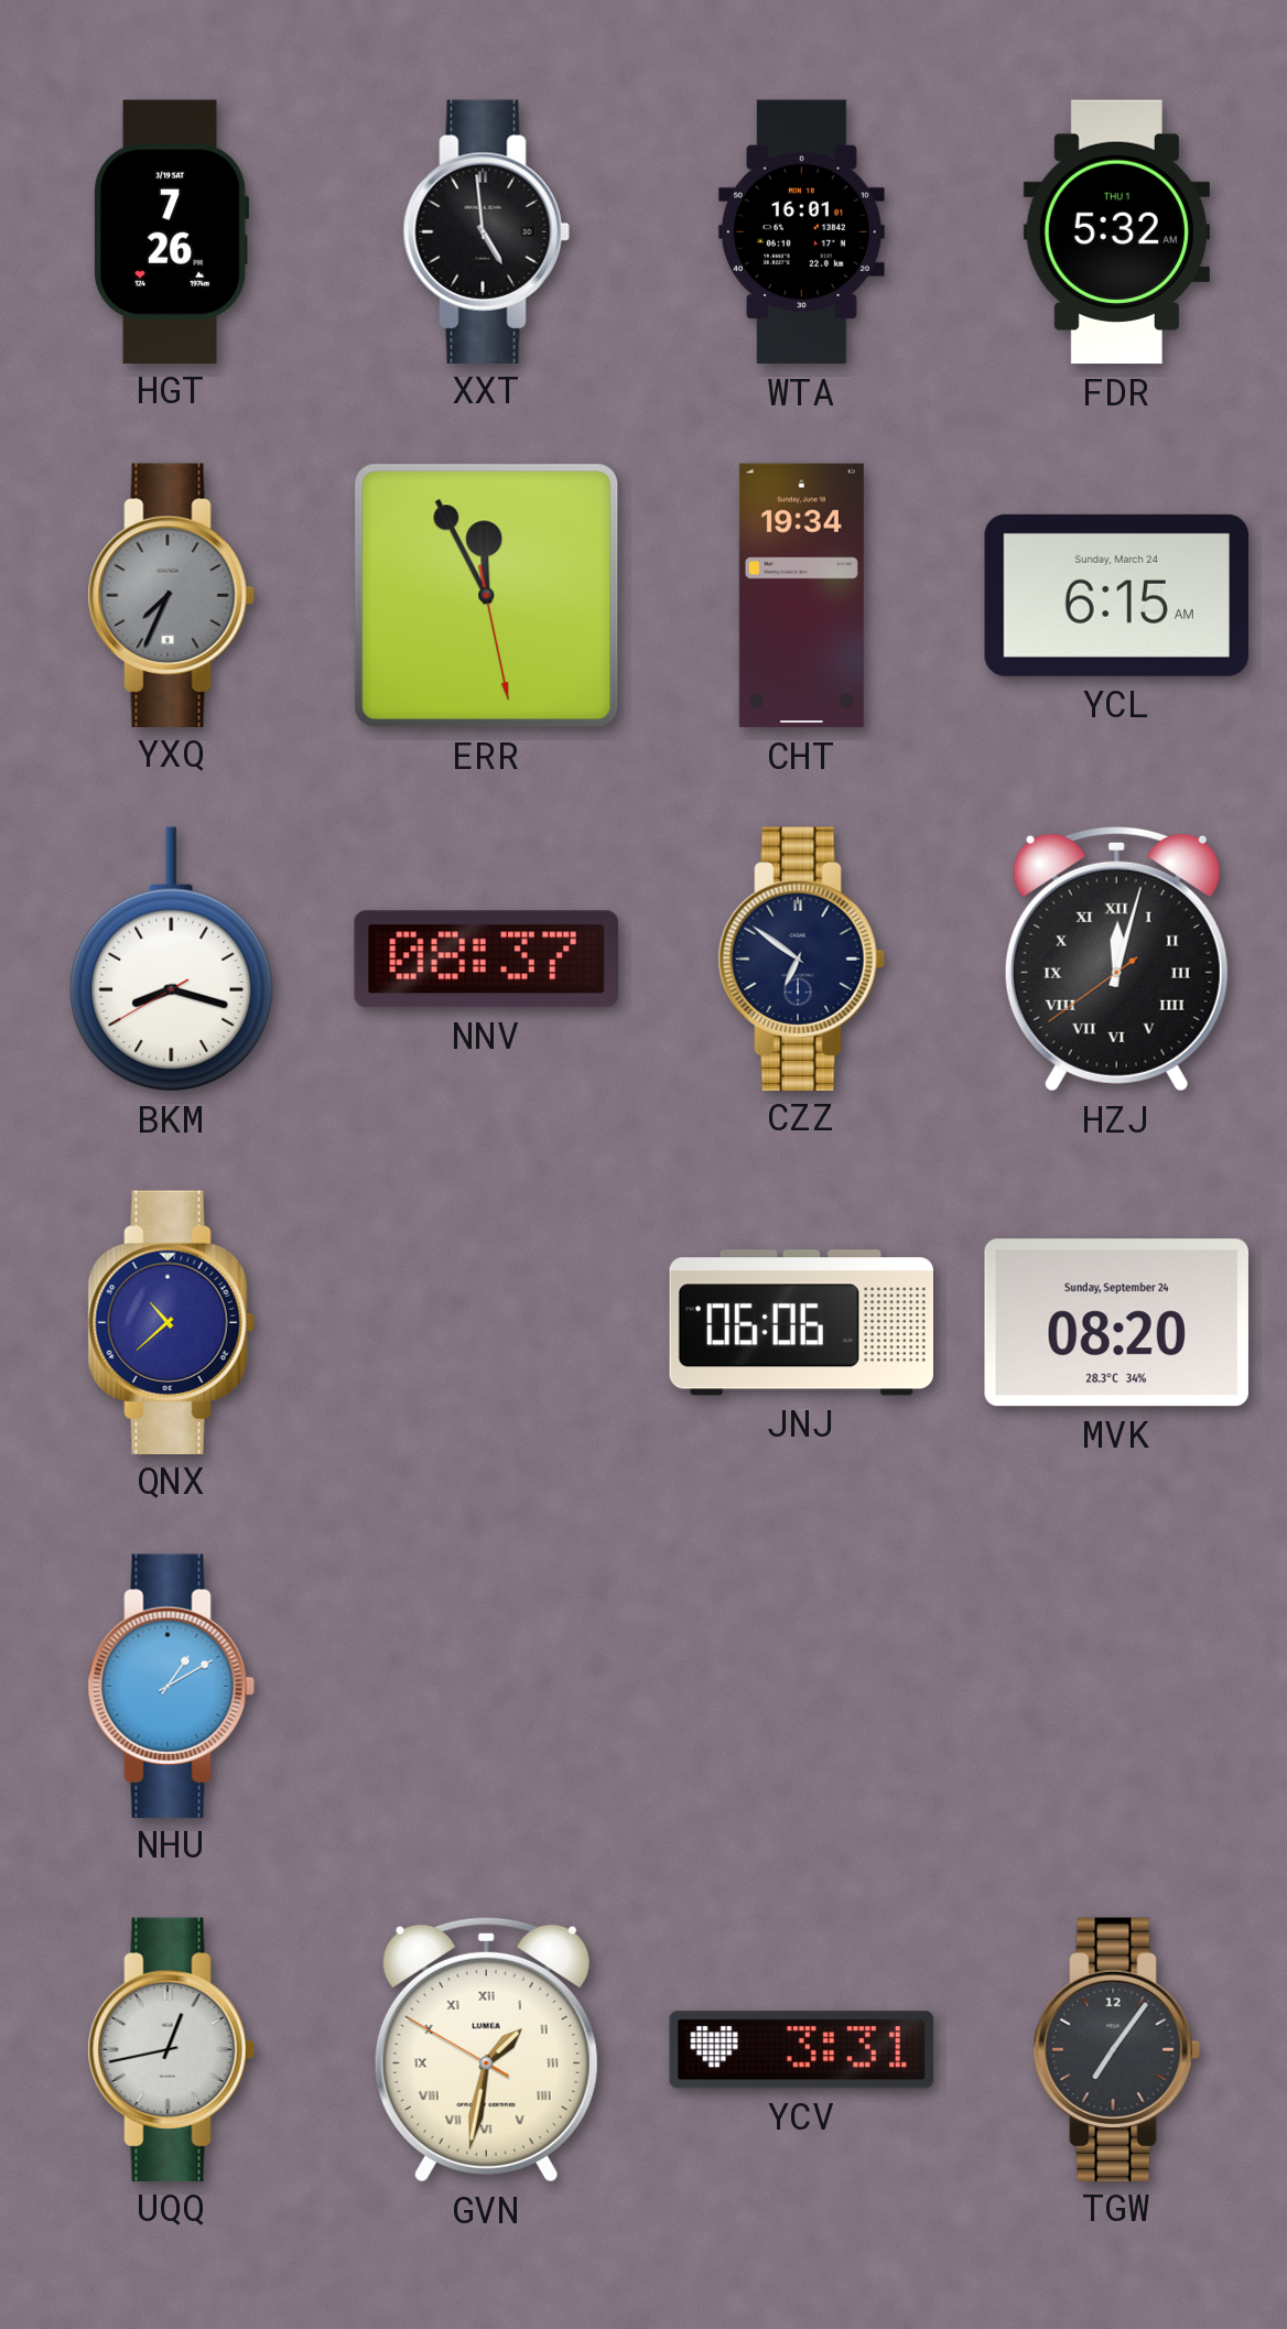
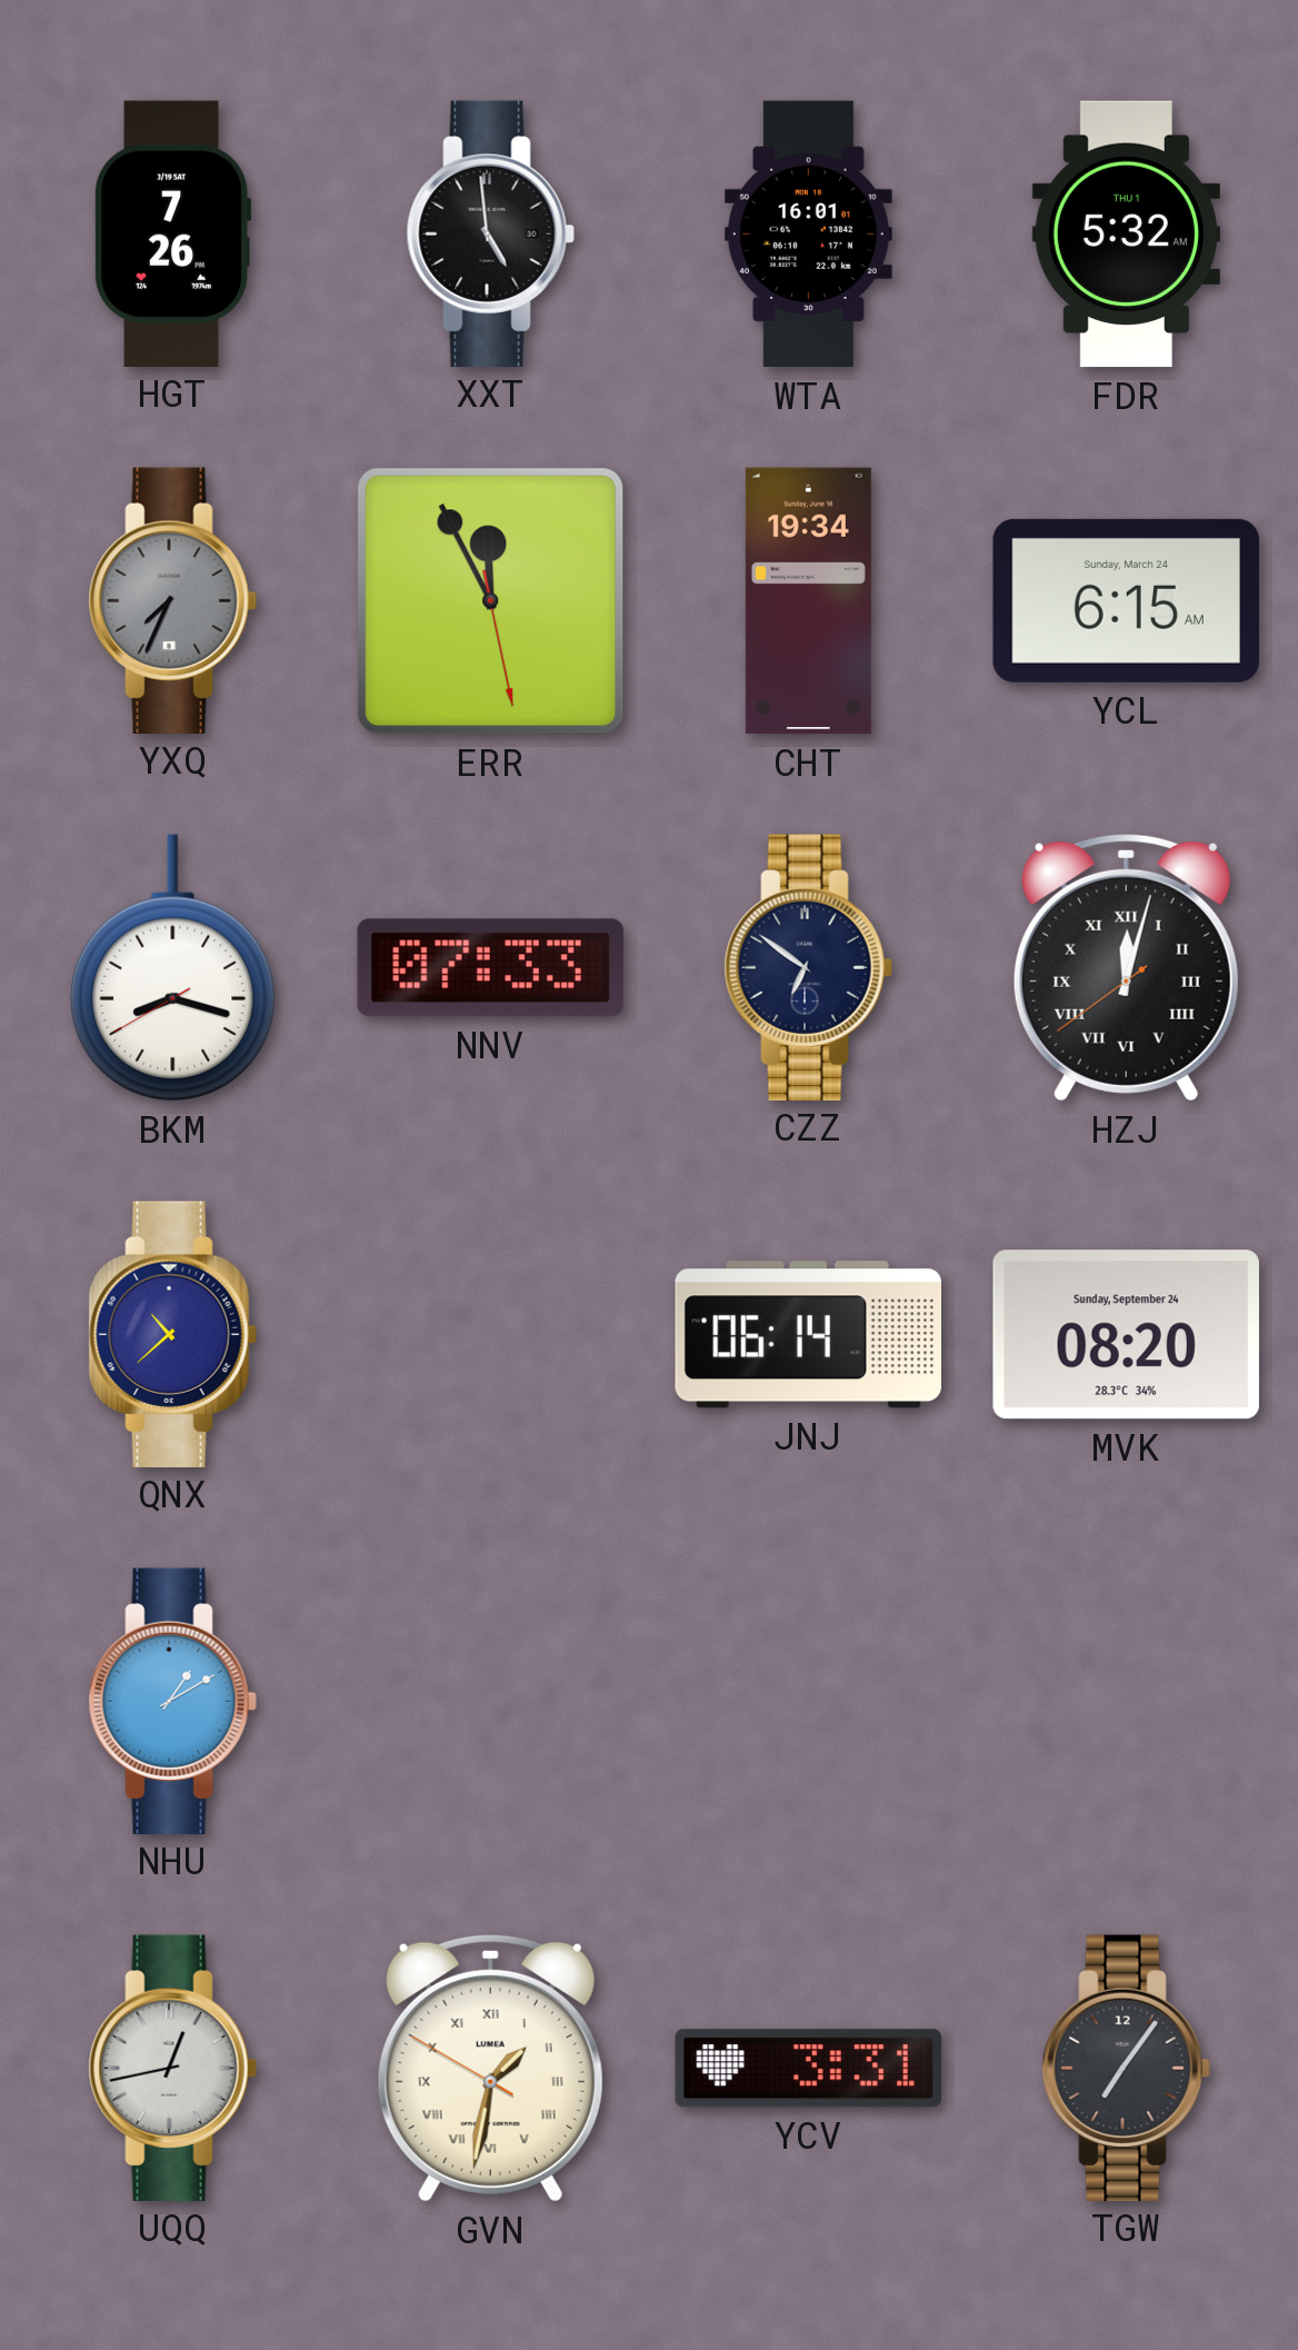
NNV: 08:37 -> 07:33 (490, 968)
JNJ: 06:06 -> 06:14 (808, 1335)
